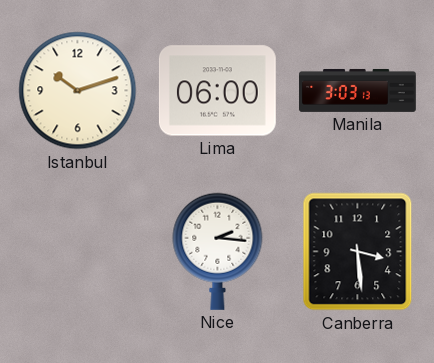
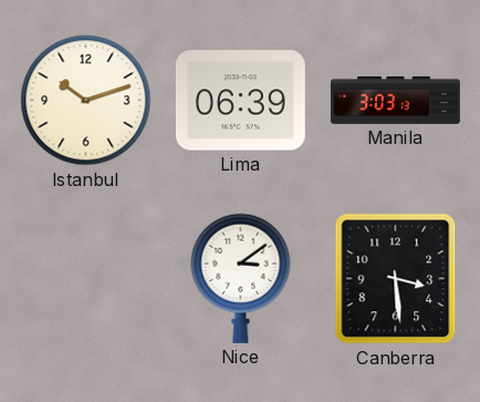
Lima: 06:00 -> 06:39 (240, 101)
Nice: 2:16 -> 3:09 (241, 278)
